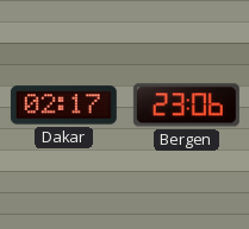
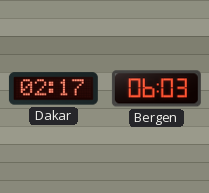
Bergen: 23:06 -> 06:03 (156, 89)
